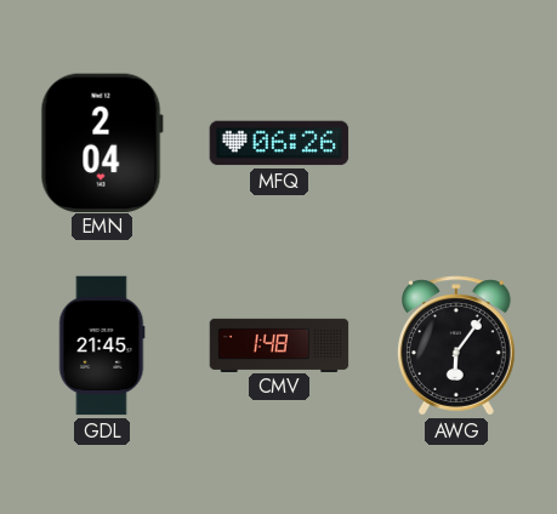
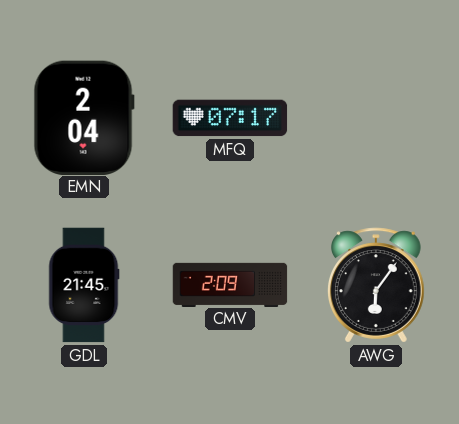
MFQ: 06:26 -> 07:17 (230, 118)
CMV: 1:48 -> 2:09 (230, 284)
